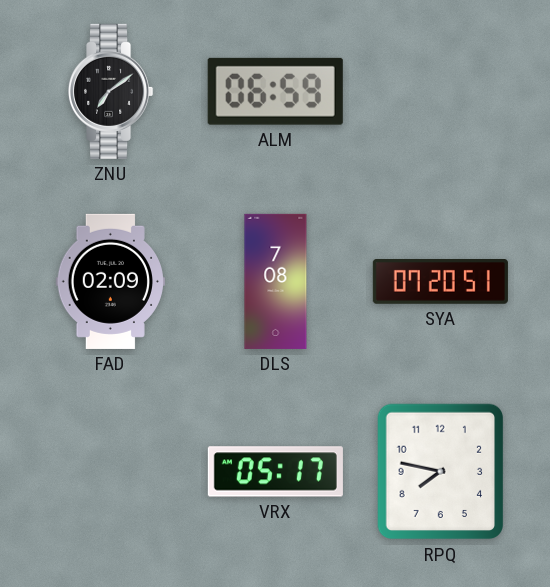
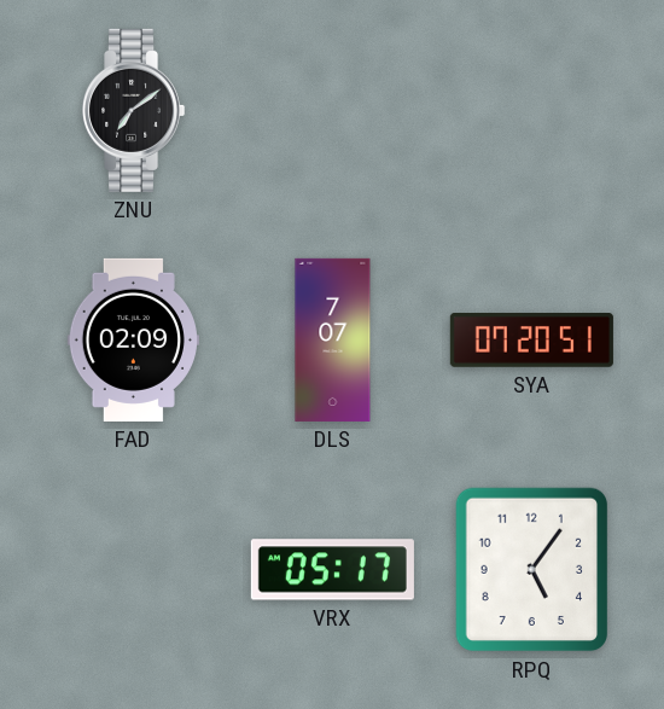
ALM: 06:59 -> none (275, 91)
DLS: 7:08 -> 7:07 (333, 339)
RPQ: 7:47 -> 5:06 (532, 570)
